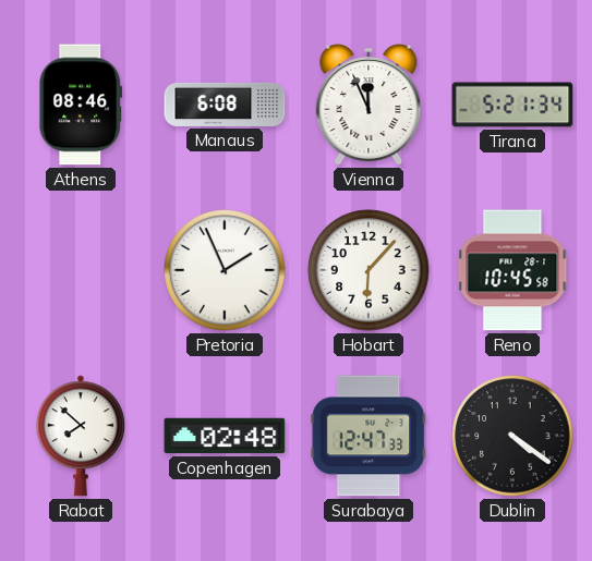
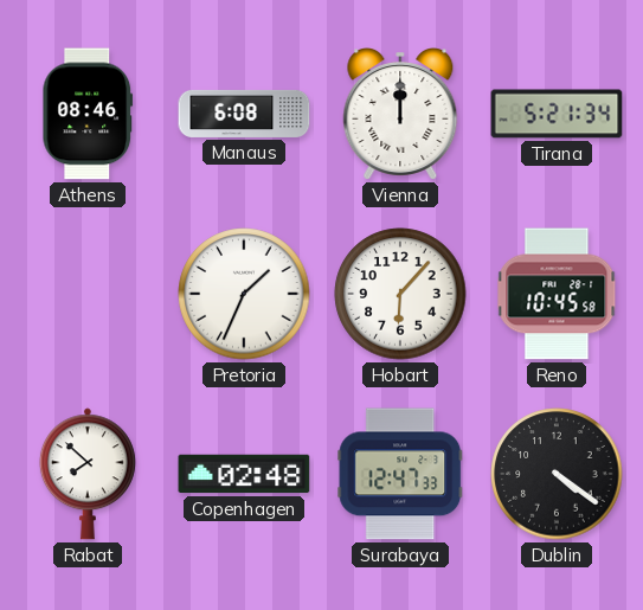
Vienna: 11:56 -> 12:00 (400, 115)
Pretoria: 1:56 -> 1:34 (244, 294)
